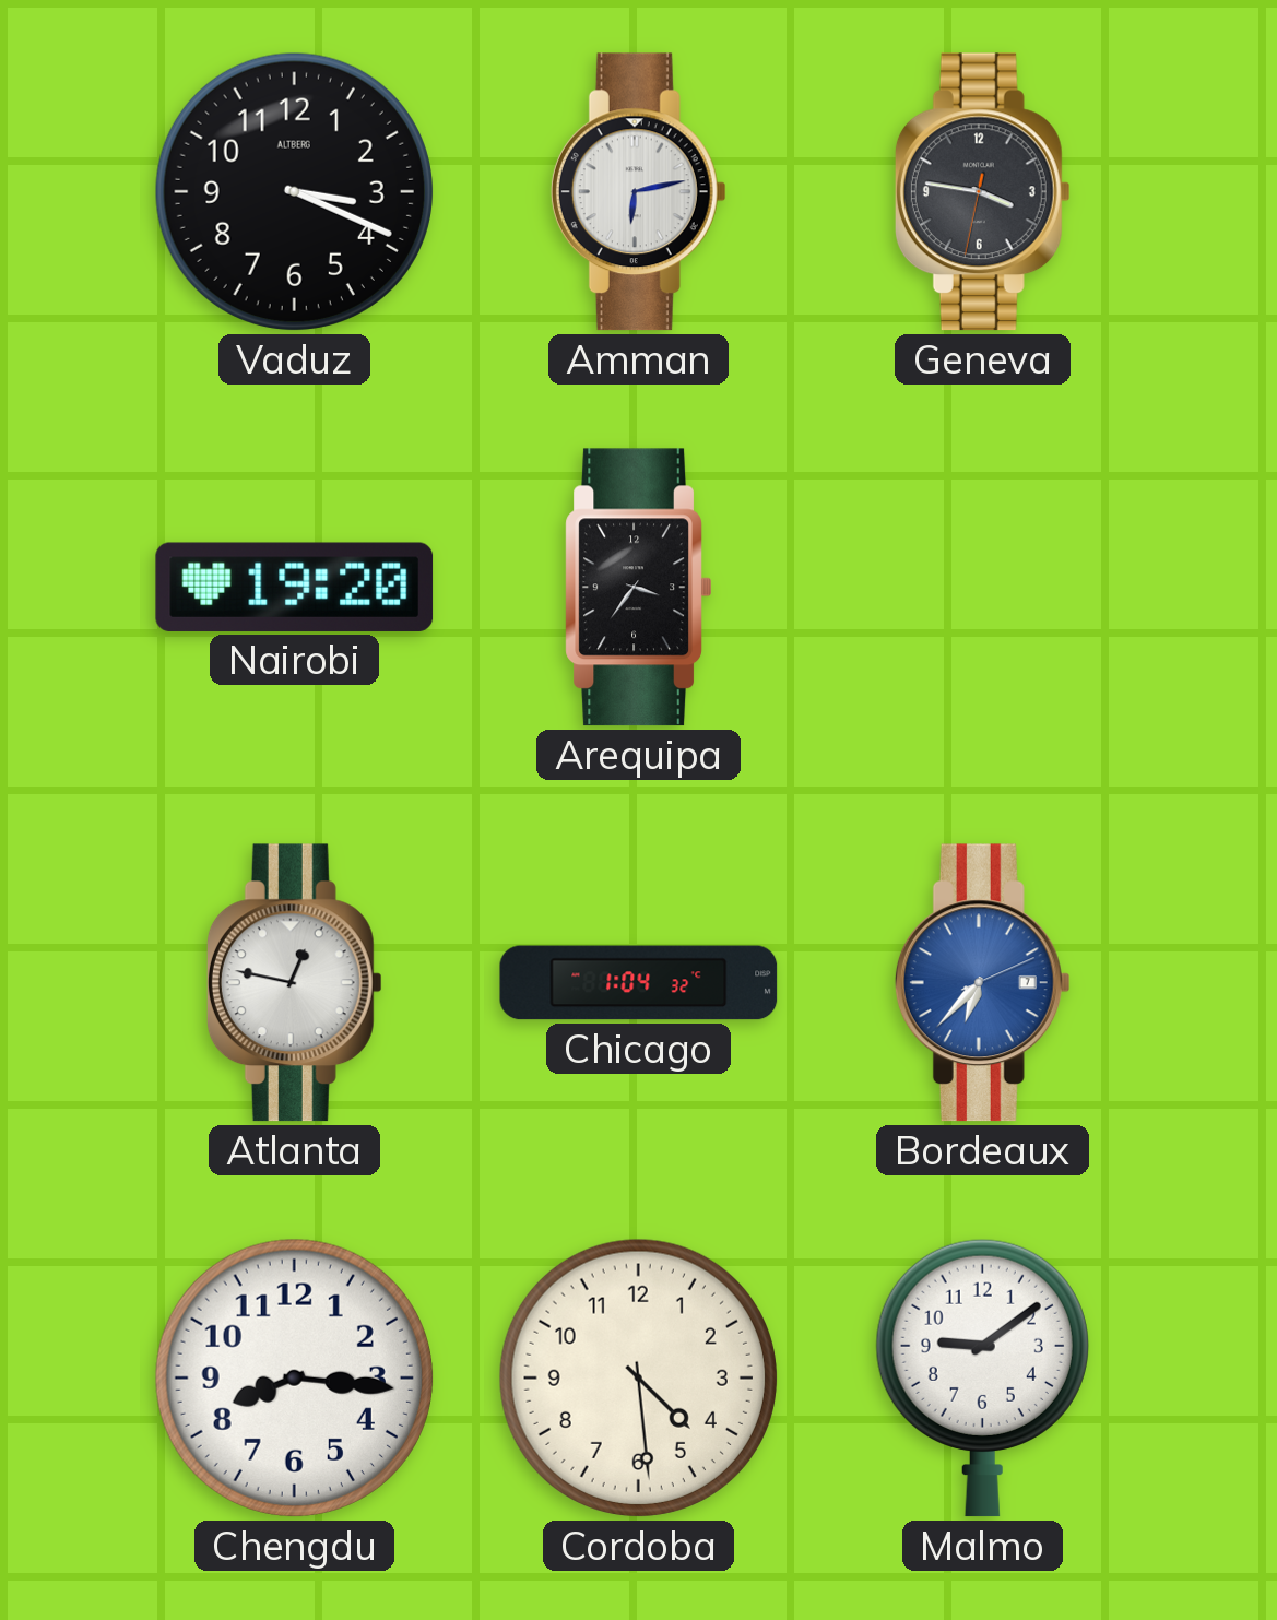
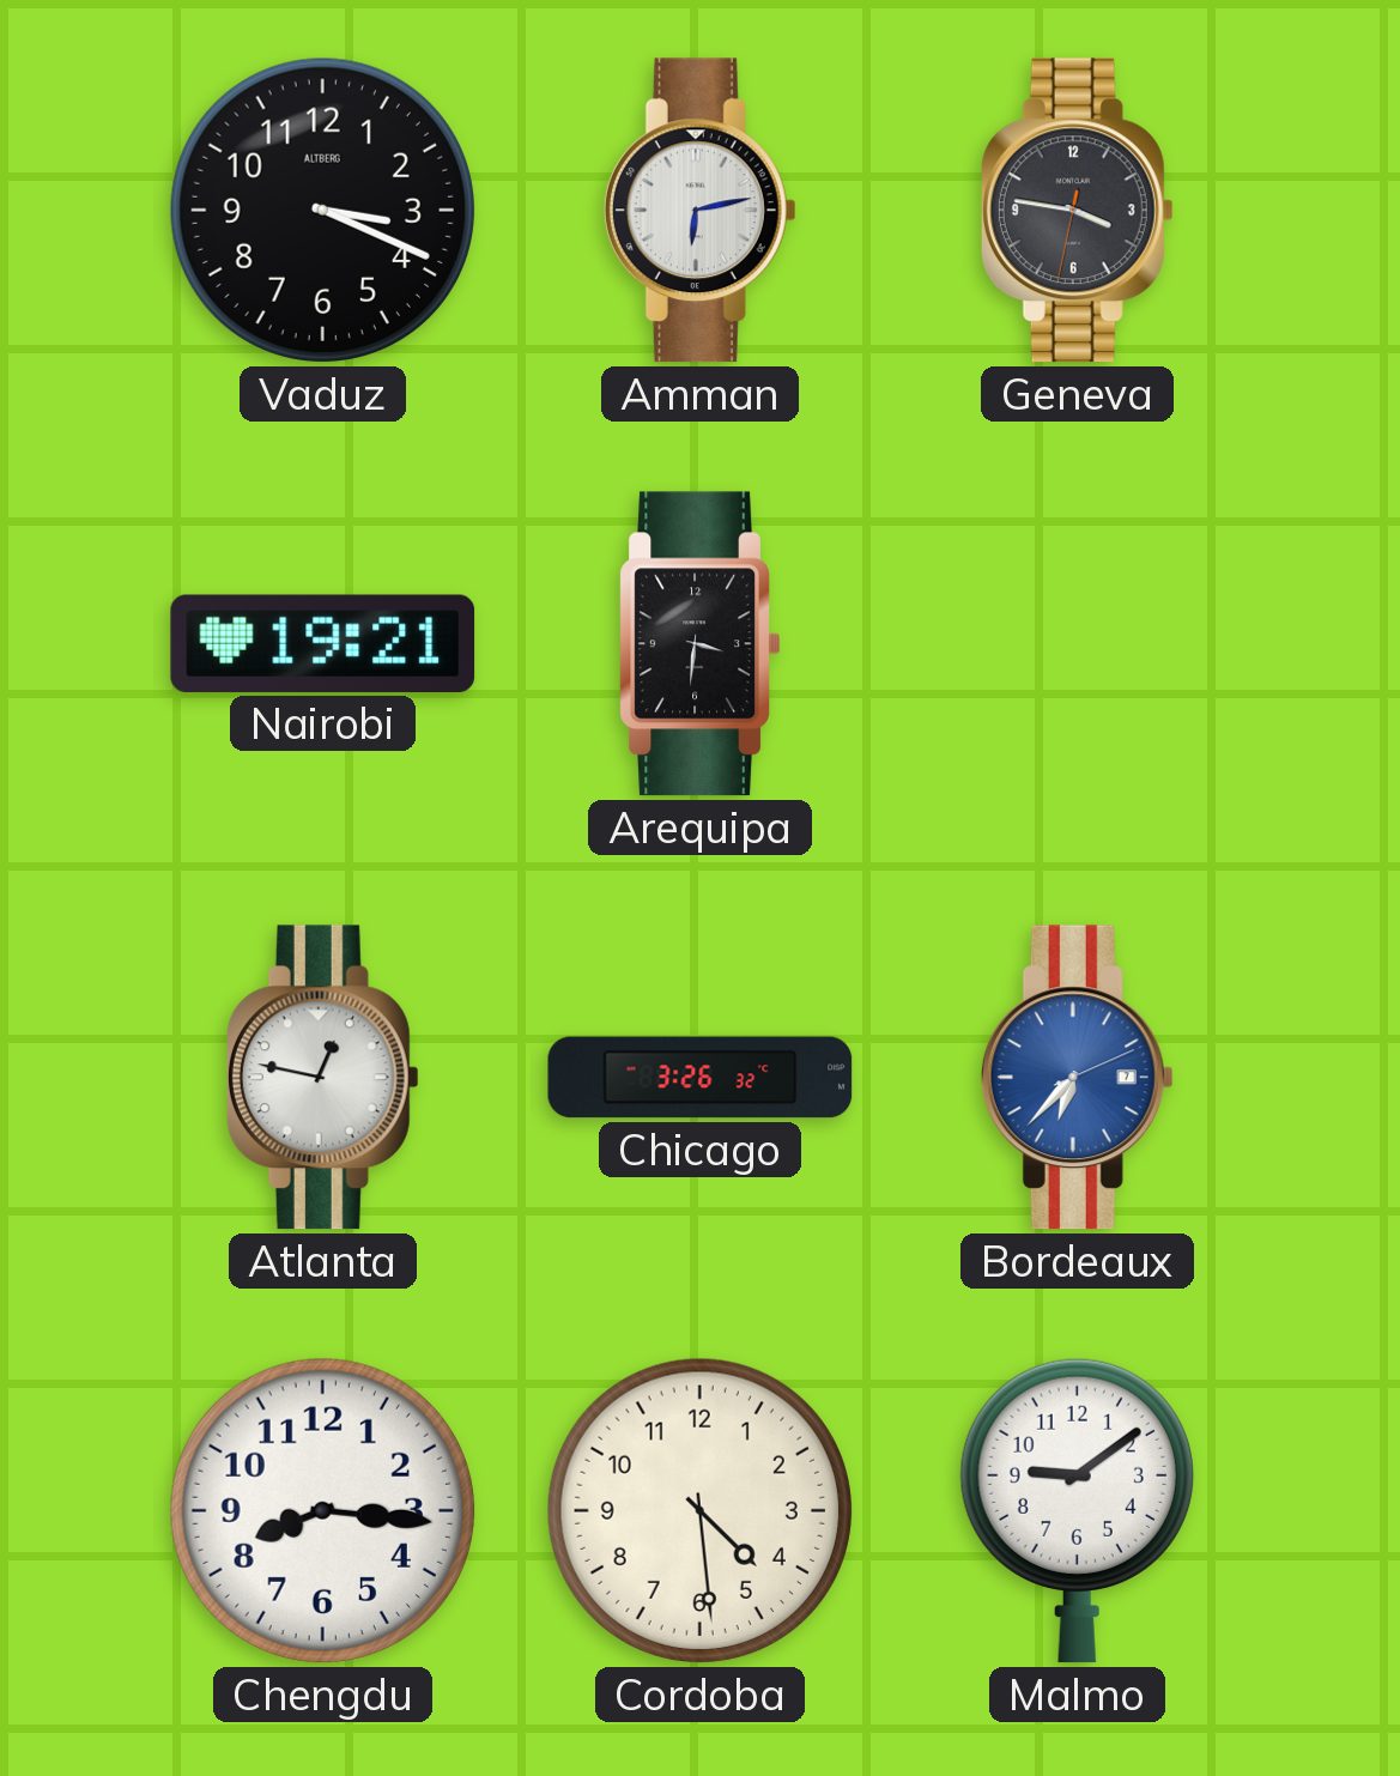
Nairobi: 19:20 -> 19:21 (323, 643)
Arequipa: 3:36 -> 3:31 (699, 644)
Chicago: 1:04 -> 3:26 (701, 1078)
